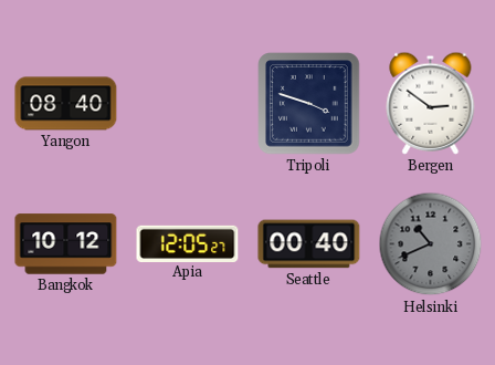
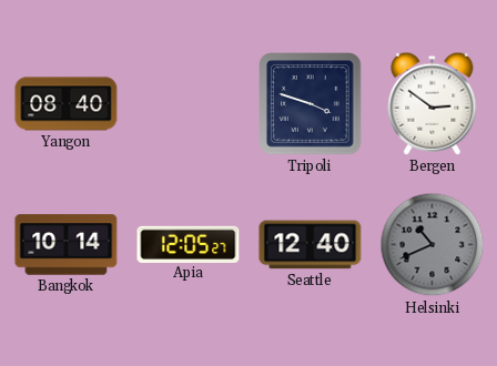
Bangkok: 10:12 -> 10:14 (67, 245)
Seattle: 00:40 -> 12:40 (311, 245)
